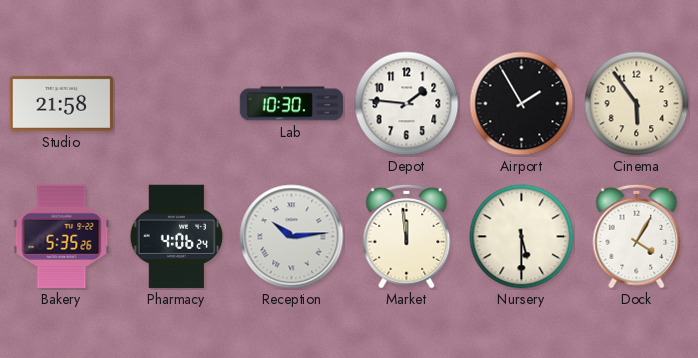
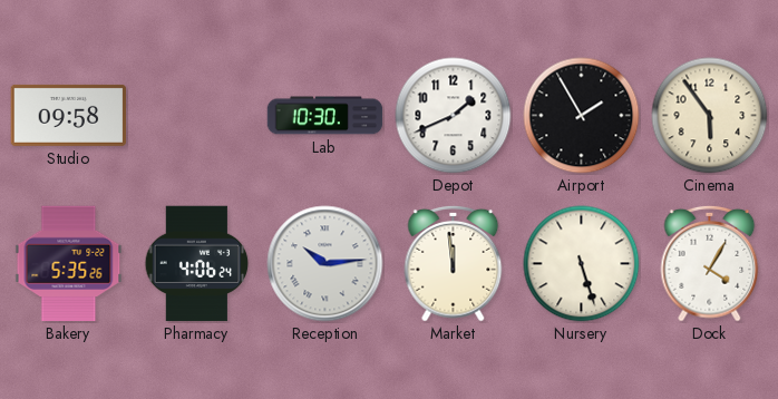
Studio: 21:58 -> 09:58 (69, 115)
Depot: 1:46 -> 1:41 (454, 116)
Nursery: 5:30 -> 5:27 (582, 264)
